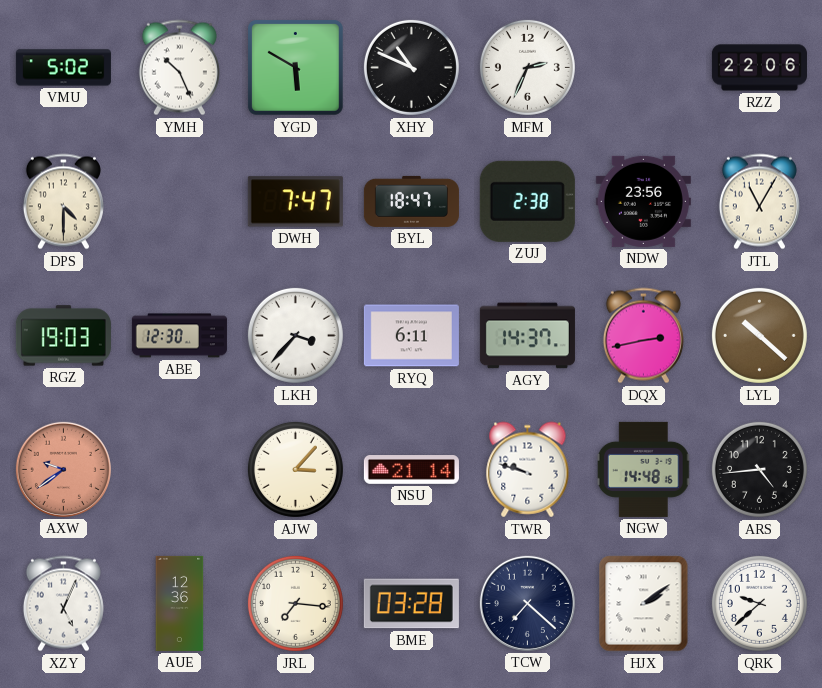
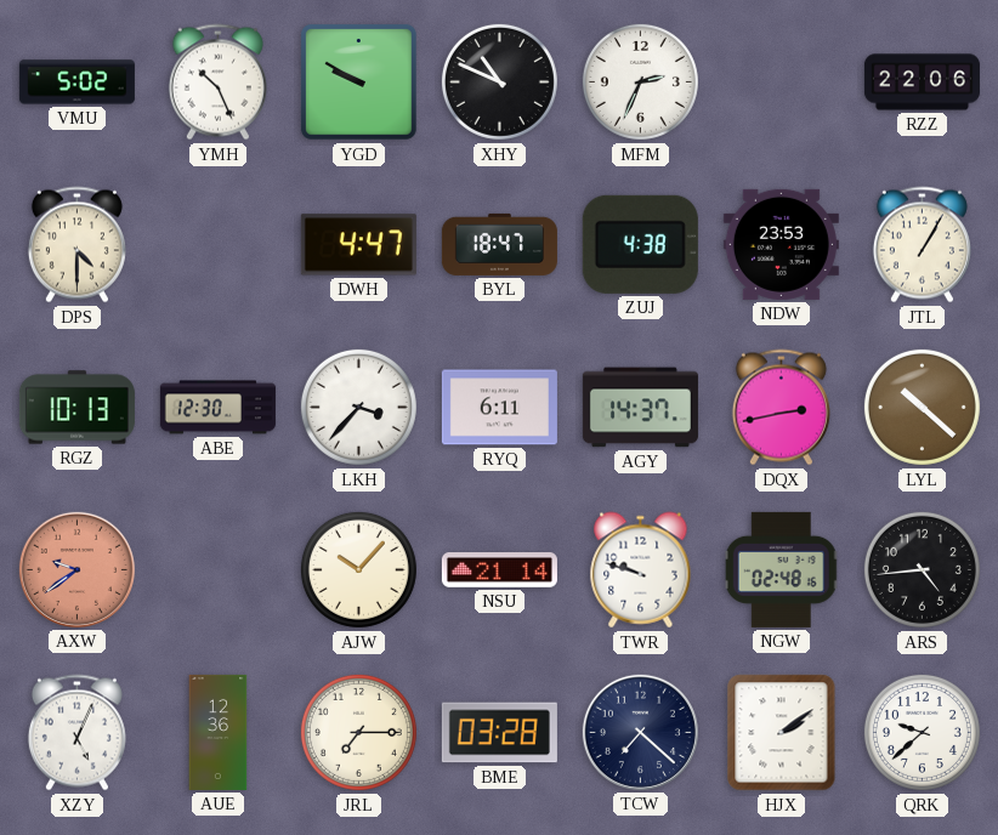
YGD: 5:50 -> 9:50 (358, 81)
DWH: 7:47 -> 4:47 (358, 245)
ZUJ: 2:38 -> 4:38 (640, 244)
NDW: 23:56 -> 23:53 (781, 244)
JTL: 11:05 -> 1:05 (922, 245)
RGZ: 19:03 -> 10:13 (76, 408)
AJW: 3:07 -> 10:07 (358, 569)
NGW: 14:48 -> 02:48 (782, 569)
JRL: 7:16 -> 7:15 (358, 732)
